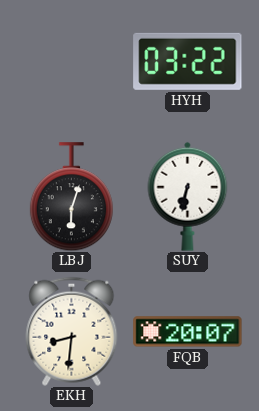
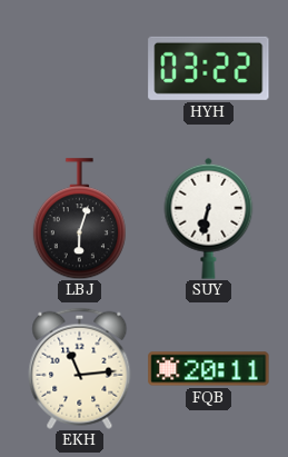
EKH: 8:31 -> 11:14 (80, 368)
FQB: 20:07 -> 20:11 (209, 369)
